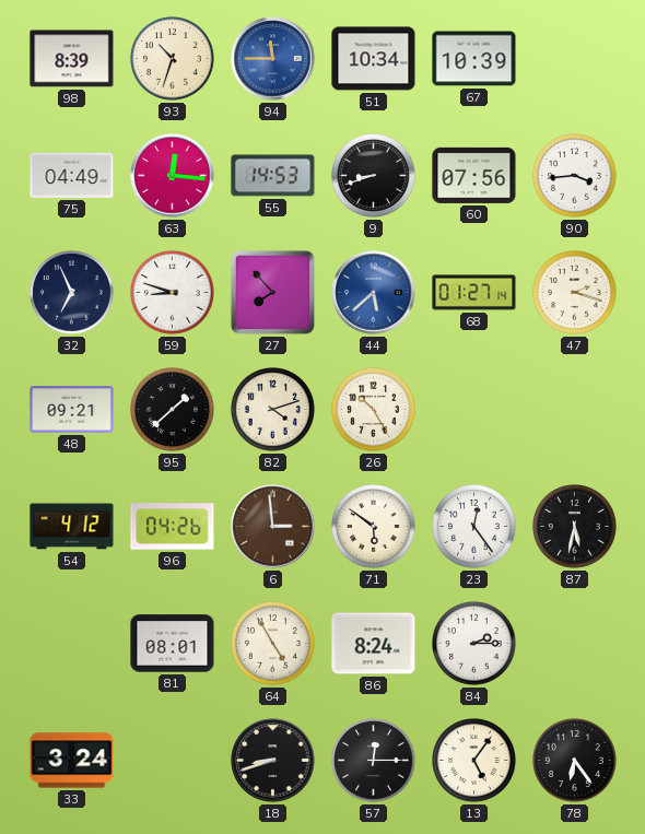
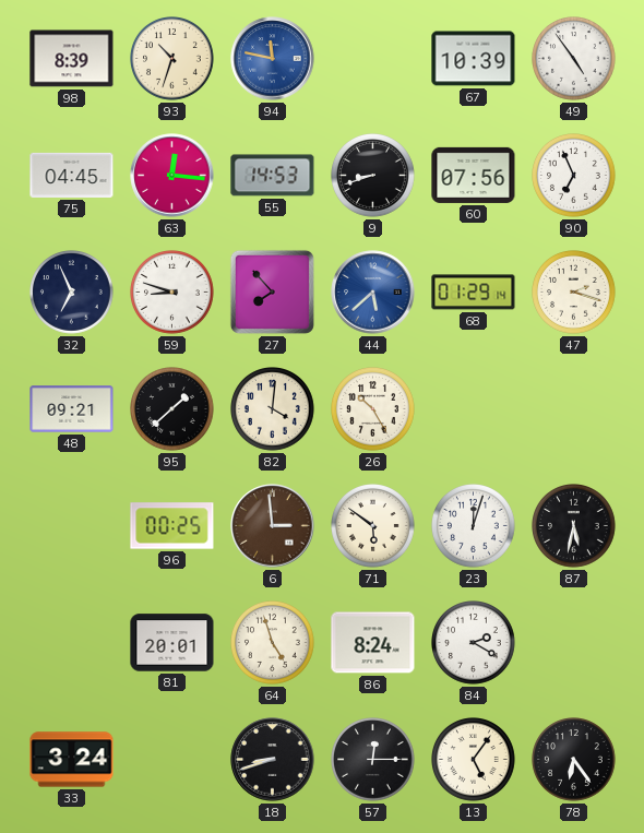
94: 11:45 -> 11:47 (273, 59)
51: 10:34 -> none (374, 59)
49: none -> 4:54 (574, 59)
75: 04:49 -> 04:45 (72, 175)
90: 3:44 -> 6:56 (574, 176)
68: 01:27 -> 01:29 (474, 293)
82: 4:12 -> 4:01 (273, 409)
54: 4:12 -> none (72, 527)
96: 04:26 -> 00:25 (172, 526)
23: 12:24 -> 12:03 (474, 526)
81: 08:01 -> 20:01 (172, 643)
64: 4:55 -> 4:57 (273, 643)
84: 2:15 -> 2:20 (474, 643)
